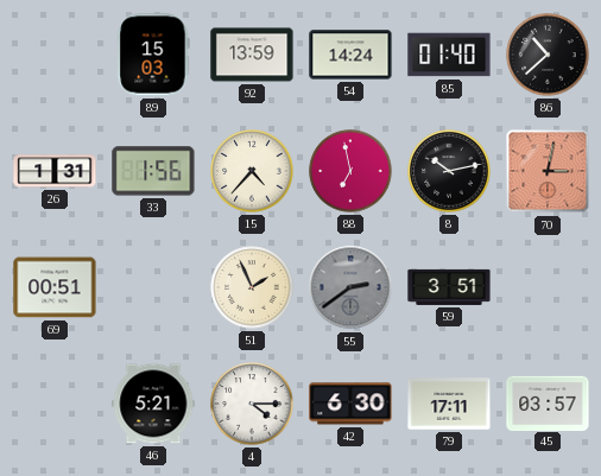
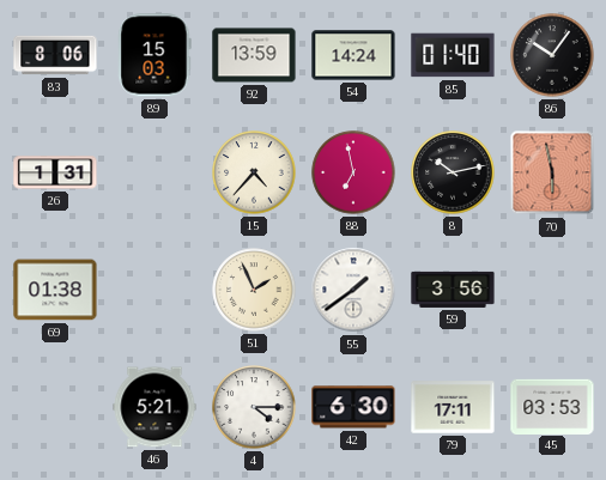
83: none -> 8:06 (55, 55)
86: 10:38 -> 10:06 (552, 55)
33: 1:56 -> none (153, 171)
70: 3:02 -> 5:58 (552, 172)
69: 00:51 -> 01:38 (55, 290)
55: 2:39 -> 1:39 (353, 290)
55 dial: grey -> white (353, 290)
59: 3:51 -> 3:56 (453, 290)
45: 03:57 -> 03:53 (552, 406)
